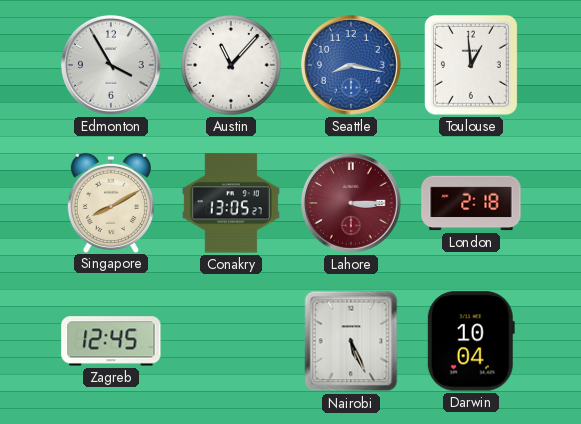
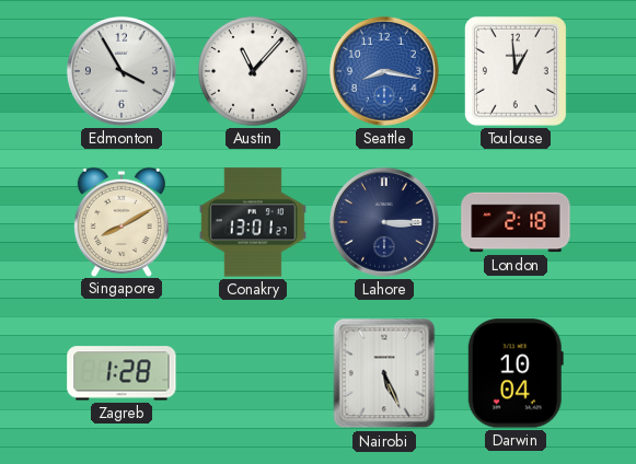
Conakry: 13:05 -> 13:01 (253, 222)
Lahore dial: burgundy -> navy (384, 222)
Zagreb: 12:45 -> 1:28 (122, 373)
